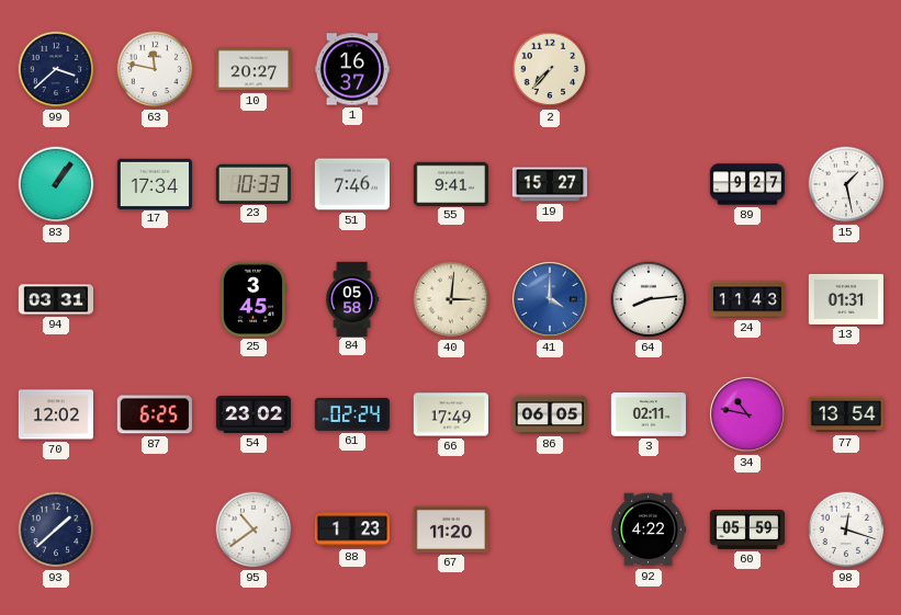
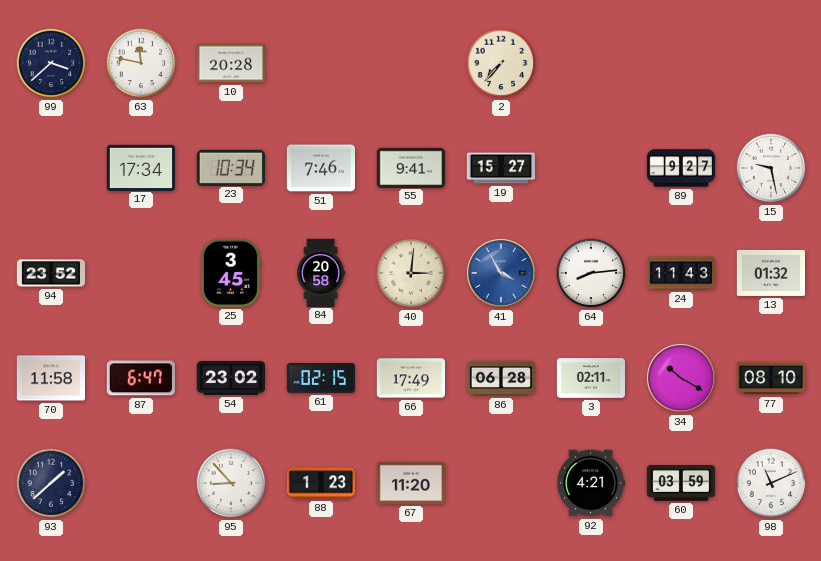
10: 20:27 -> 20:28 (230, 63)
1: 16:37 -> none (351, 69)
83: 1:06 -> none (56, 184)
23: 10:33 -> 10:34 (231, 167)
15: 1:28 -> 9:28 (771, 168)
94: 03:31 -> 23:52 (50, 273)
84: 05:58 -> 20:58 (321, 272)
41: 4:00 -> 3:55 (501, 273)
13: 01:31 -> 01:32 (770, 273)
70: 12:02 -> 11:58 (50, 378)
87: 6:25 -> 6:47 (141, 378)
61: 02:24 -> 02:15 (320, 378)
86: 06:05 -> 06:28 (501, 378)
34: 10:47 -> 10:20 (681, 378)
77: 13:54 -> 08:10 (770, 378)
95: 10:39 -> 8:53 (231, 483)
92: 4:22 -> 4:21 (590, 483)
60: 05:59 -> 03:59 (680, 484)
98: 12:18 -> 11:11 (771, 483)
